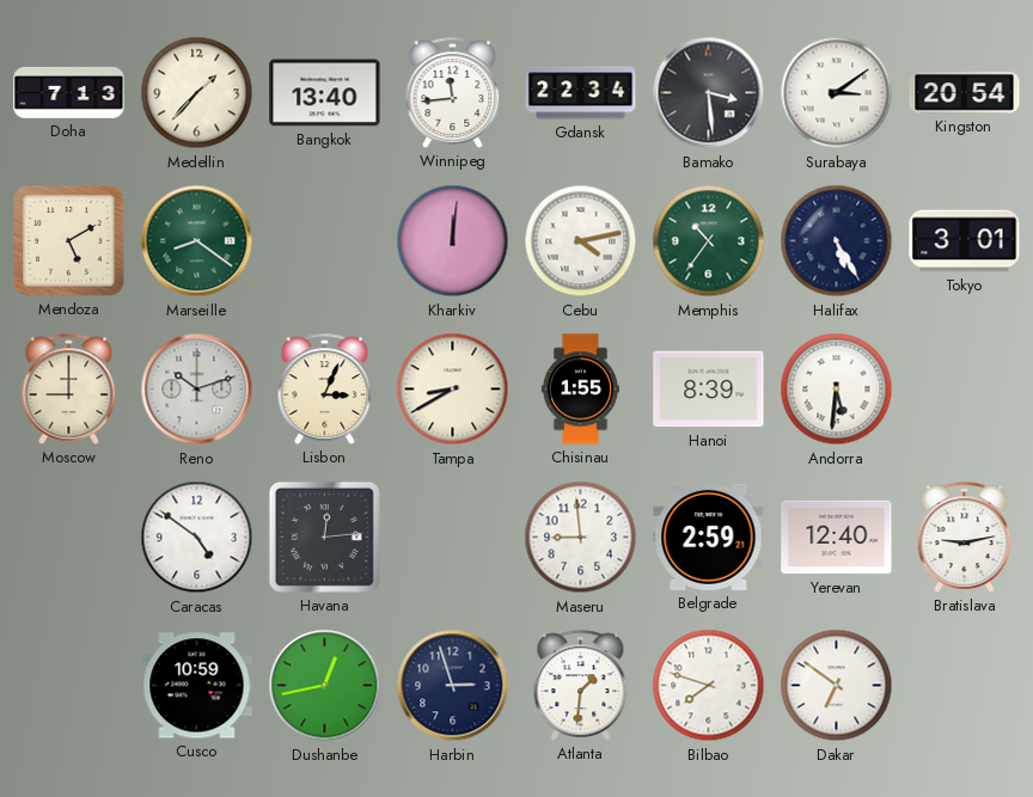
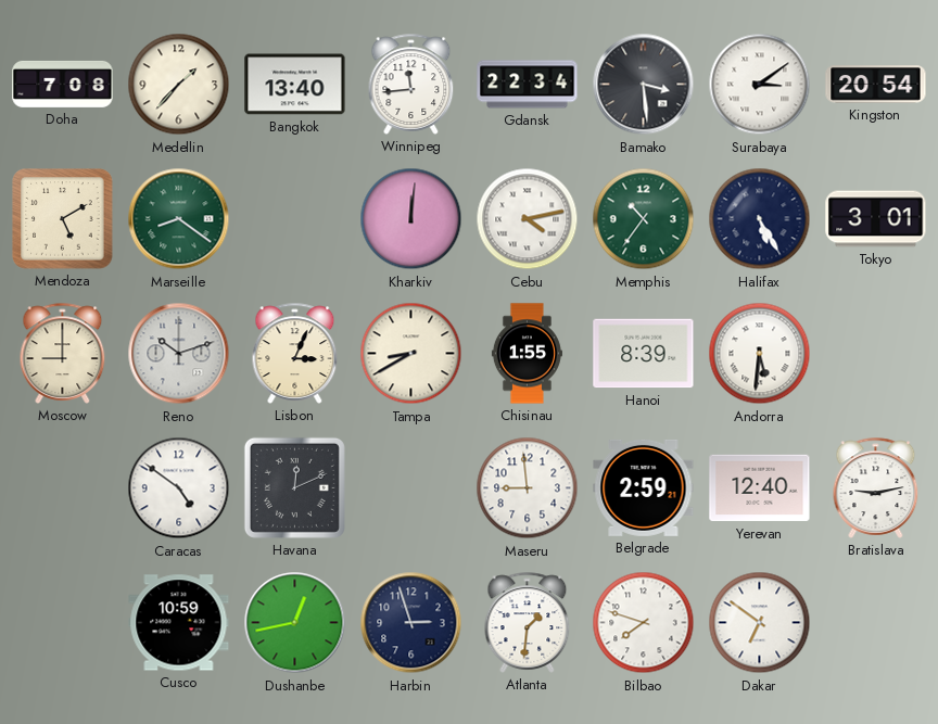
Doha: 7:13 -> 7:08 (63, 84)
Havana: 12:14 -> 12:11 (294, 487)
